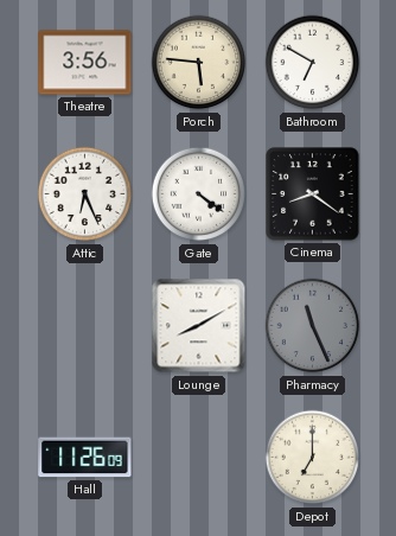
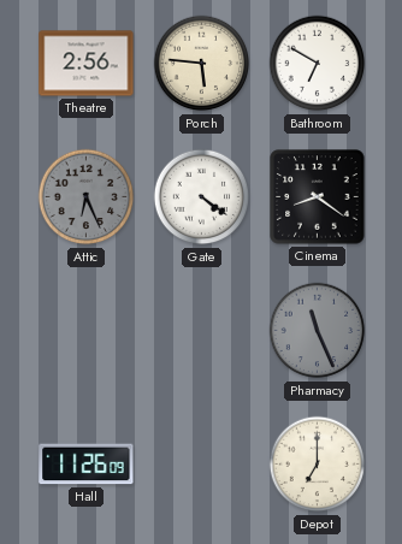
Theatre: 3:56 -> 2:56 (87, 64)
Attic dial: white -> grey (87, 197)
Lounge: 8:10 -> none (199, 326)
